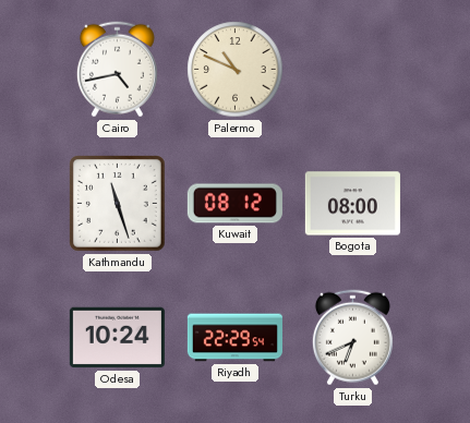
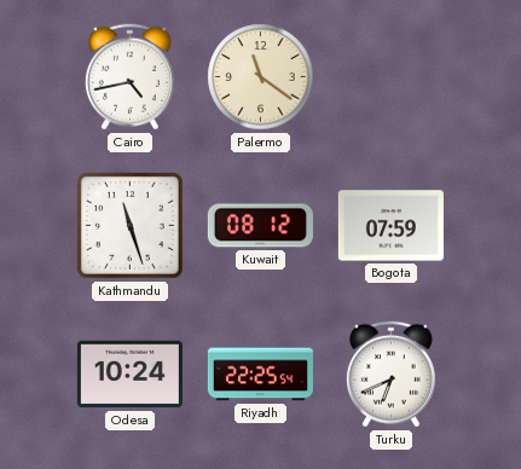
Palermo: 10:49 -> 11:21 (261, 77)
Bogota: 08:00 -> 07:59 (390, 226)
Riyadh: 22:29 -> 22:25 (260, 375)
